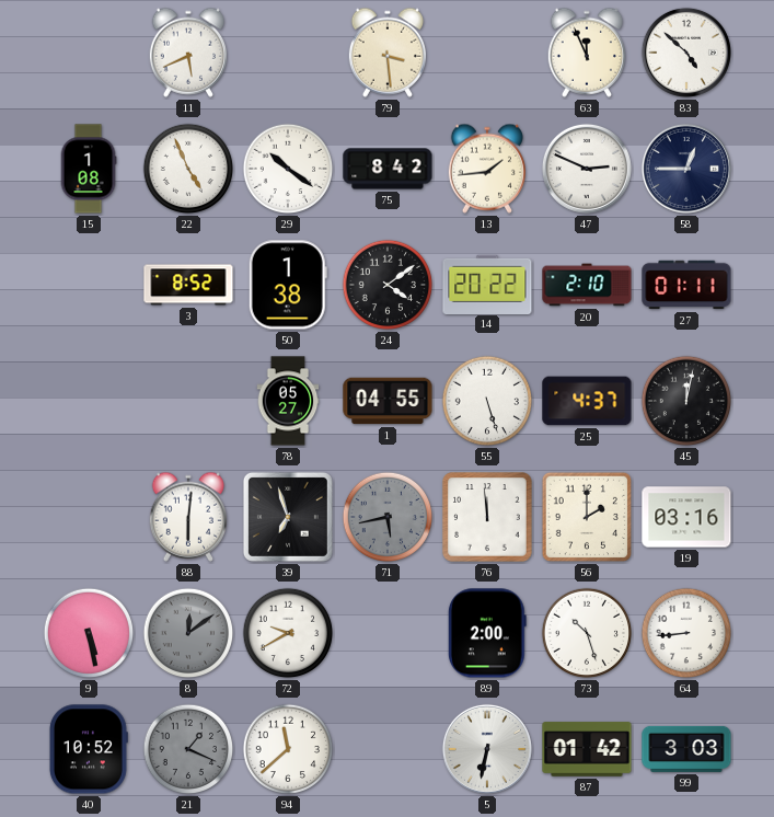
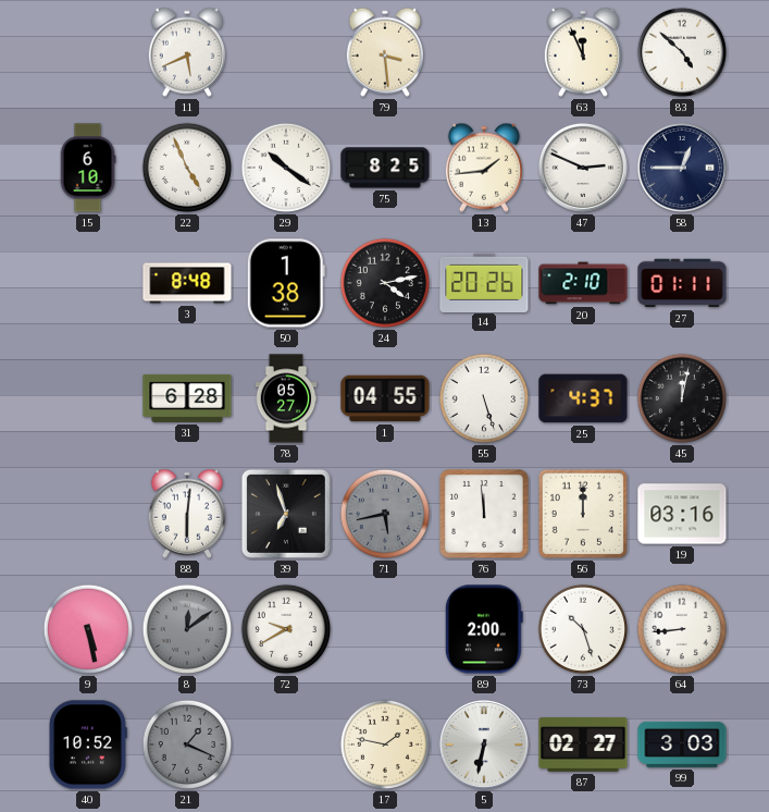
15: 1:08 -> 6:10 (88, 168)
75: 8:42 -> 8:25 (385, 168)
3: 8:52 -> 8:48 (187, 283)
24: 4:09 -> 4:13 (385, 283)
14: 20:22 -> 20:26 (484, 282)
31: none -> 6:28 (187, 398)
56: 2:00 -> 12:00 (583, 514)
94: 11:38 -> none (288, 749)
17: none -> 1:47 (385, 745)
87: 01:42 -> 02:27 (583, 745)
